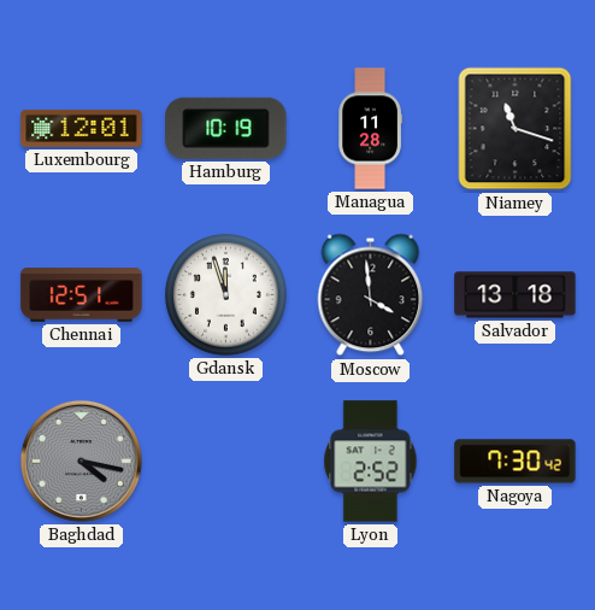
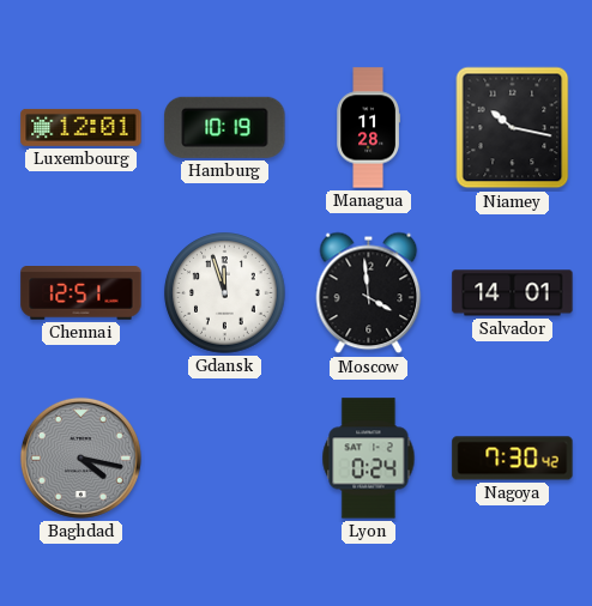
Niamey: 11:18 -> 10:17 (513, 128)
Salvador: 13:18 -> 14:01 (513, 293)
Lyon: 2:52 -> 0:24 (369, 459)
